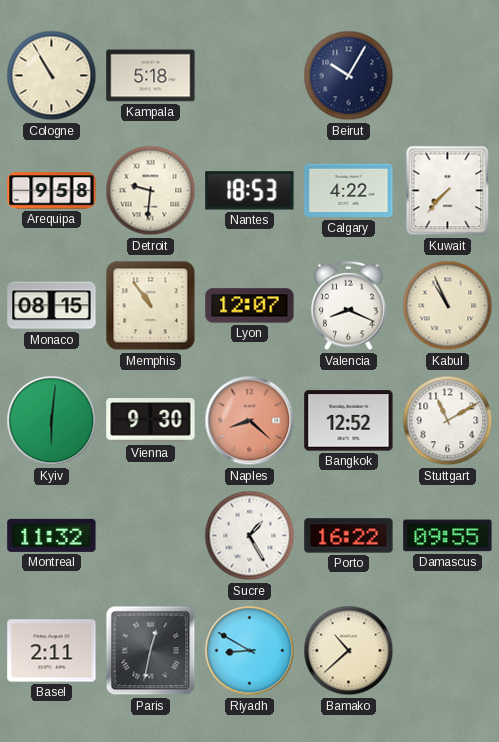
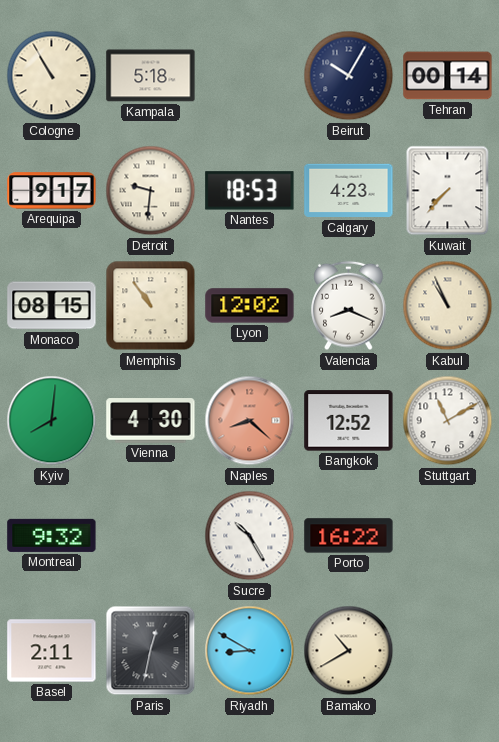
Tehran: none -> 00:14 (448, 76)
Arequipa: 9:58 -> 9:17 (52, 191)
Calgary: 4:22 -> 4:23 (349, 191)
Lyon: 12:07 -> 12:02 (250, 306)
Kyiv: 6:01 -> 8:01 (52, 421)
Vienna: 9:30 -> 4:30 (151, 421)
Montreal: 11:32 -> 9:32 (52, 535)
Sucre: 1:25 -> 10:25 (250, 536)
Damascus: 09:55 -> none (448, 536)
Bamako: 10:38 -> 10:40 (349, 651)
